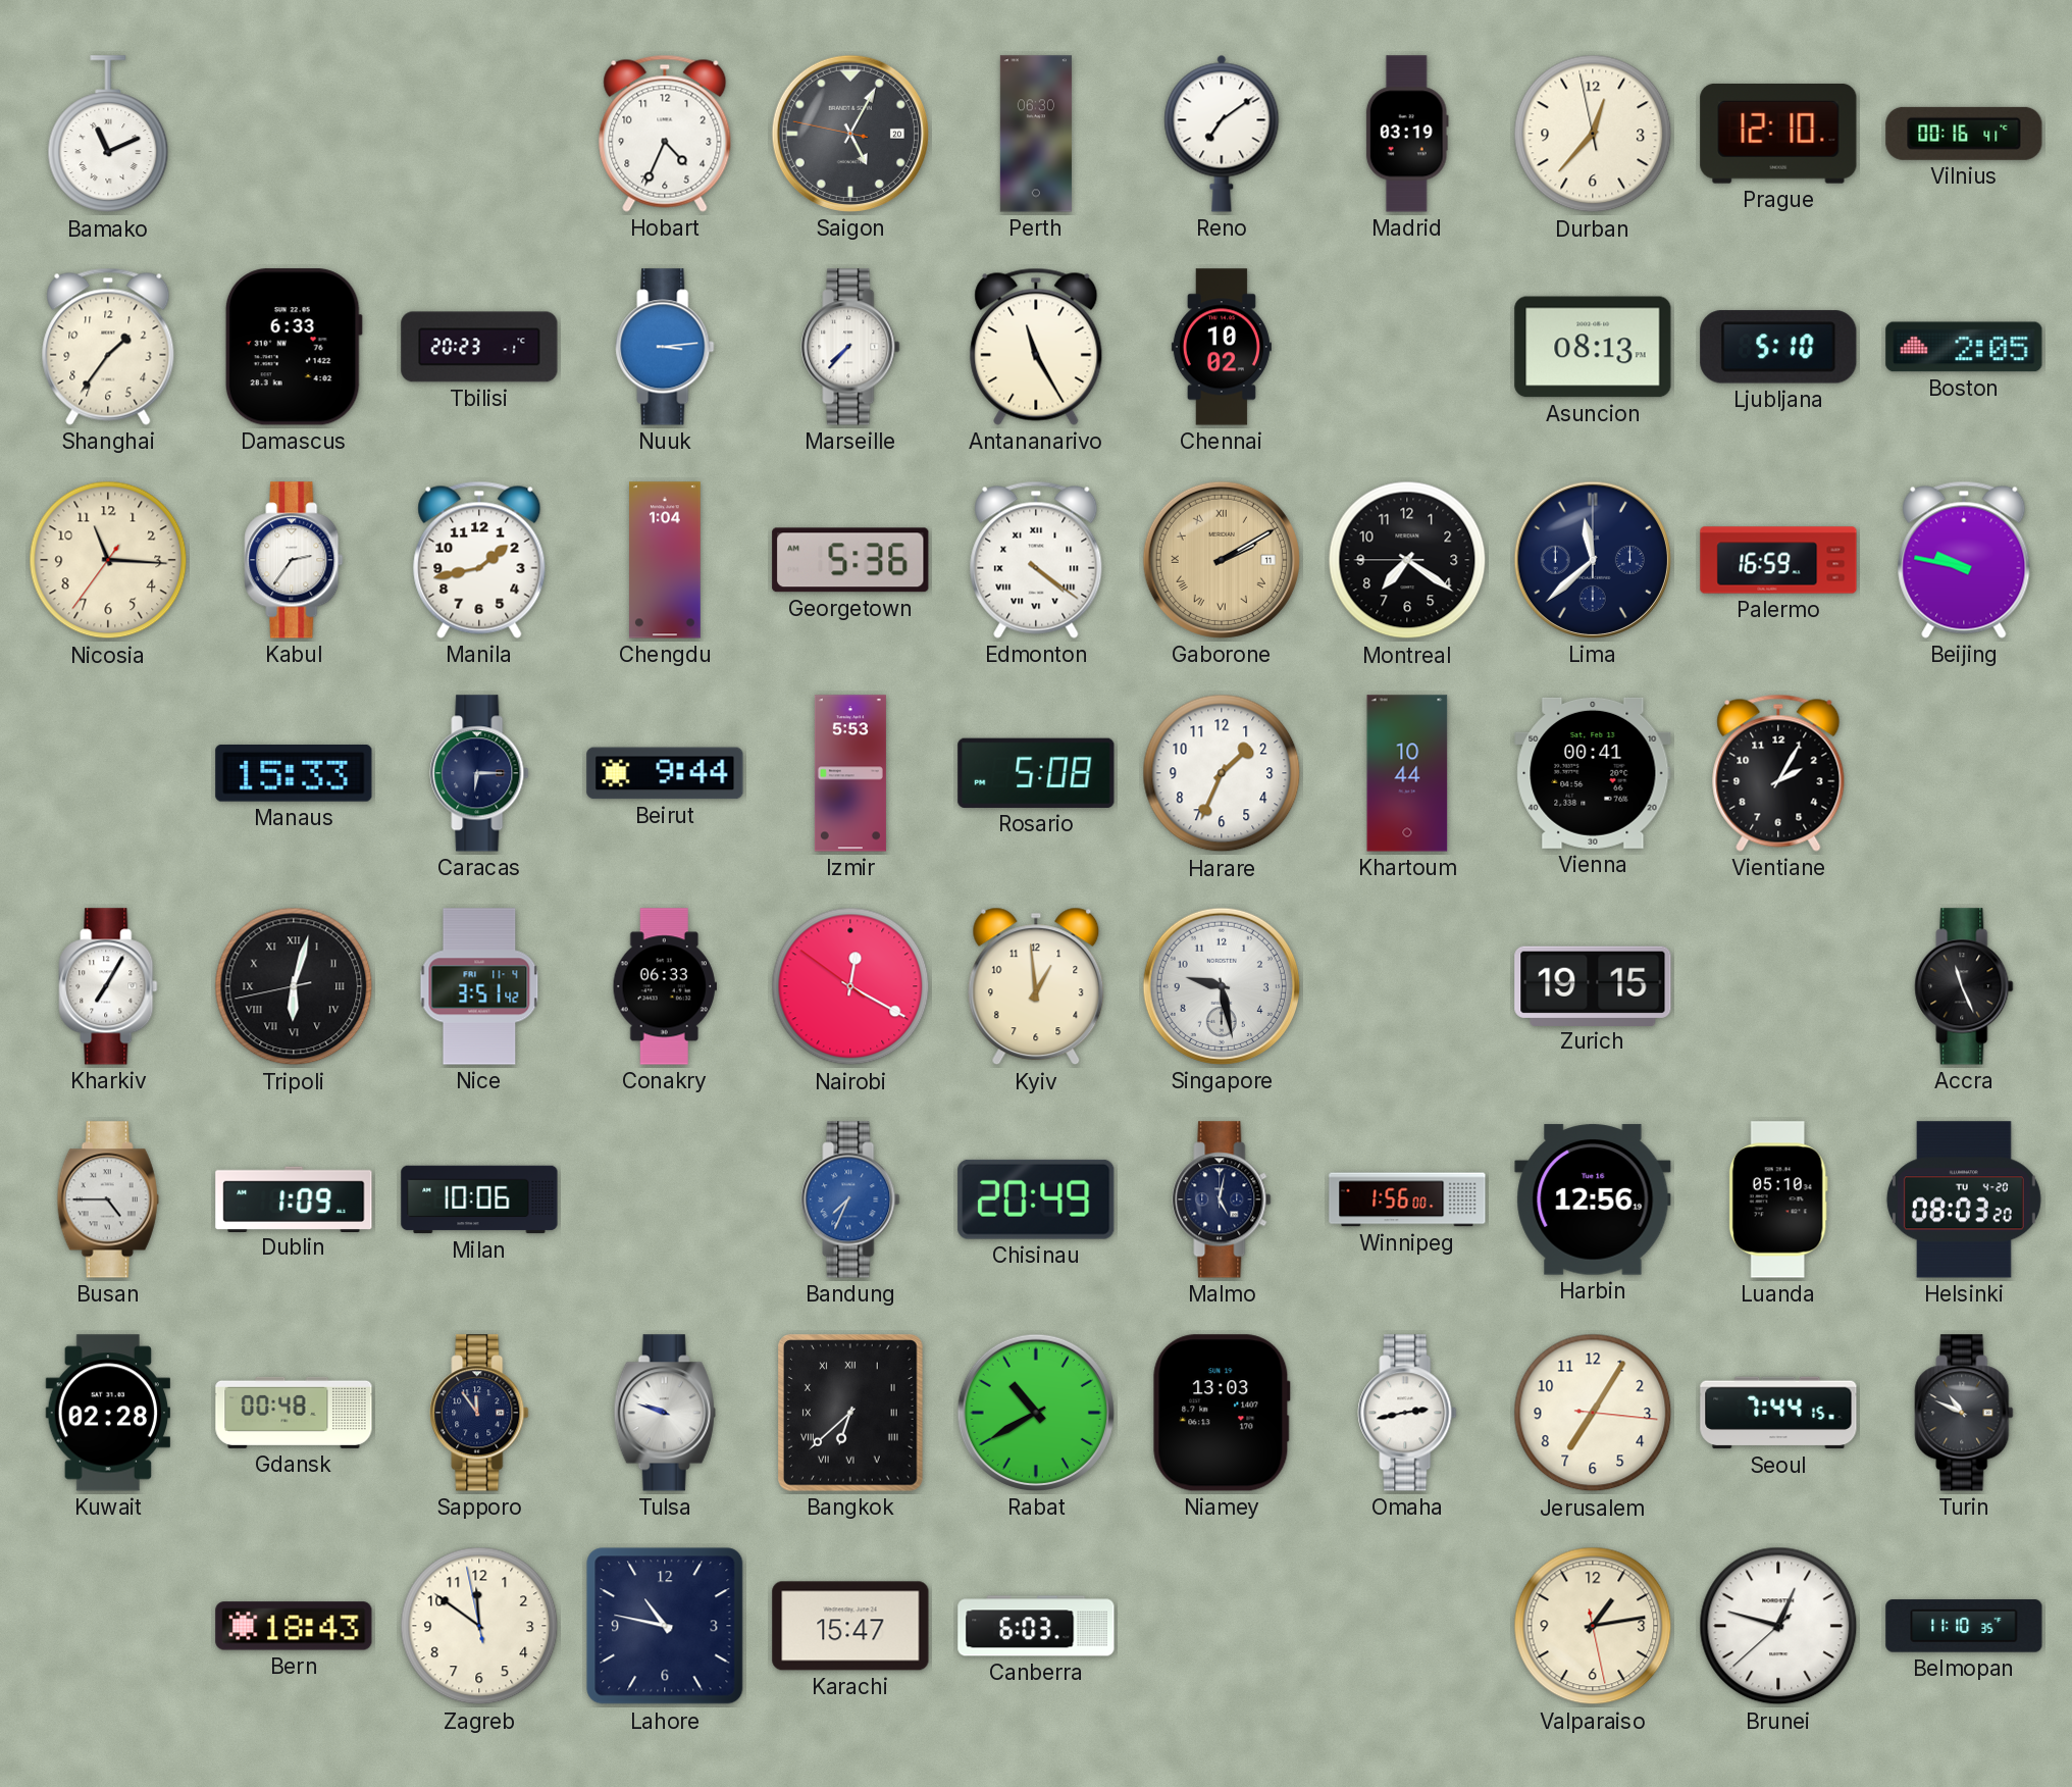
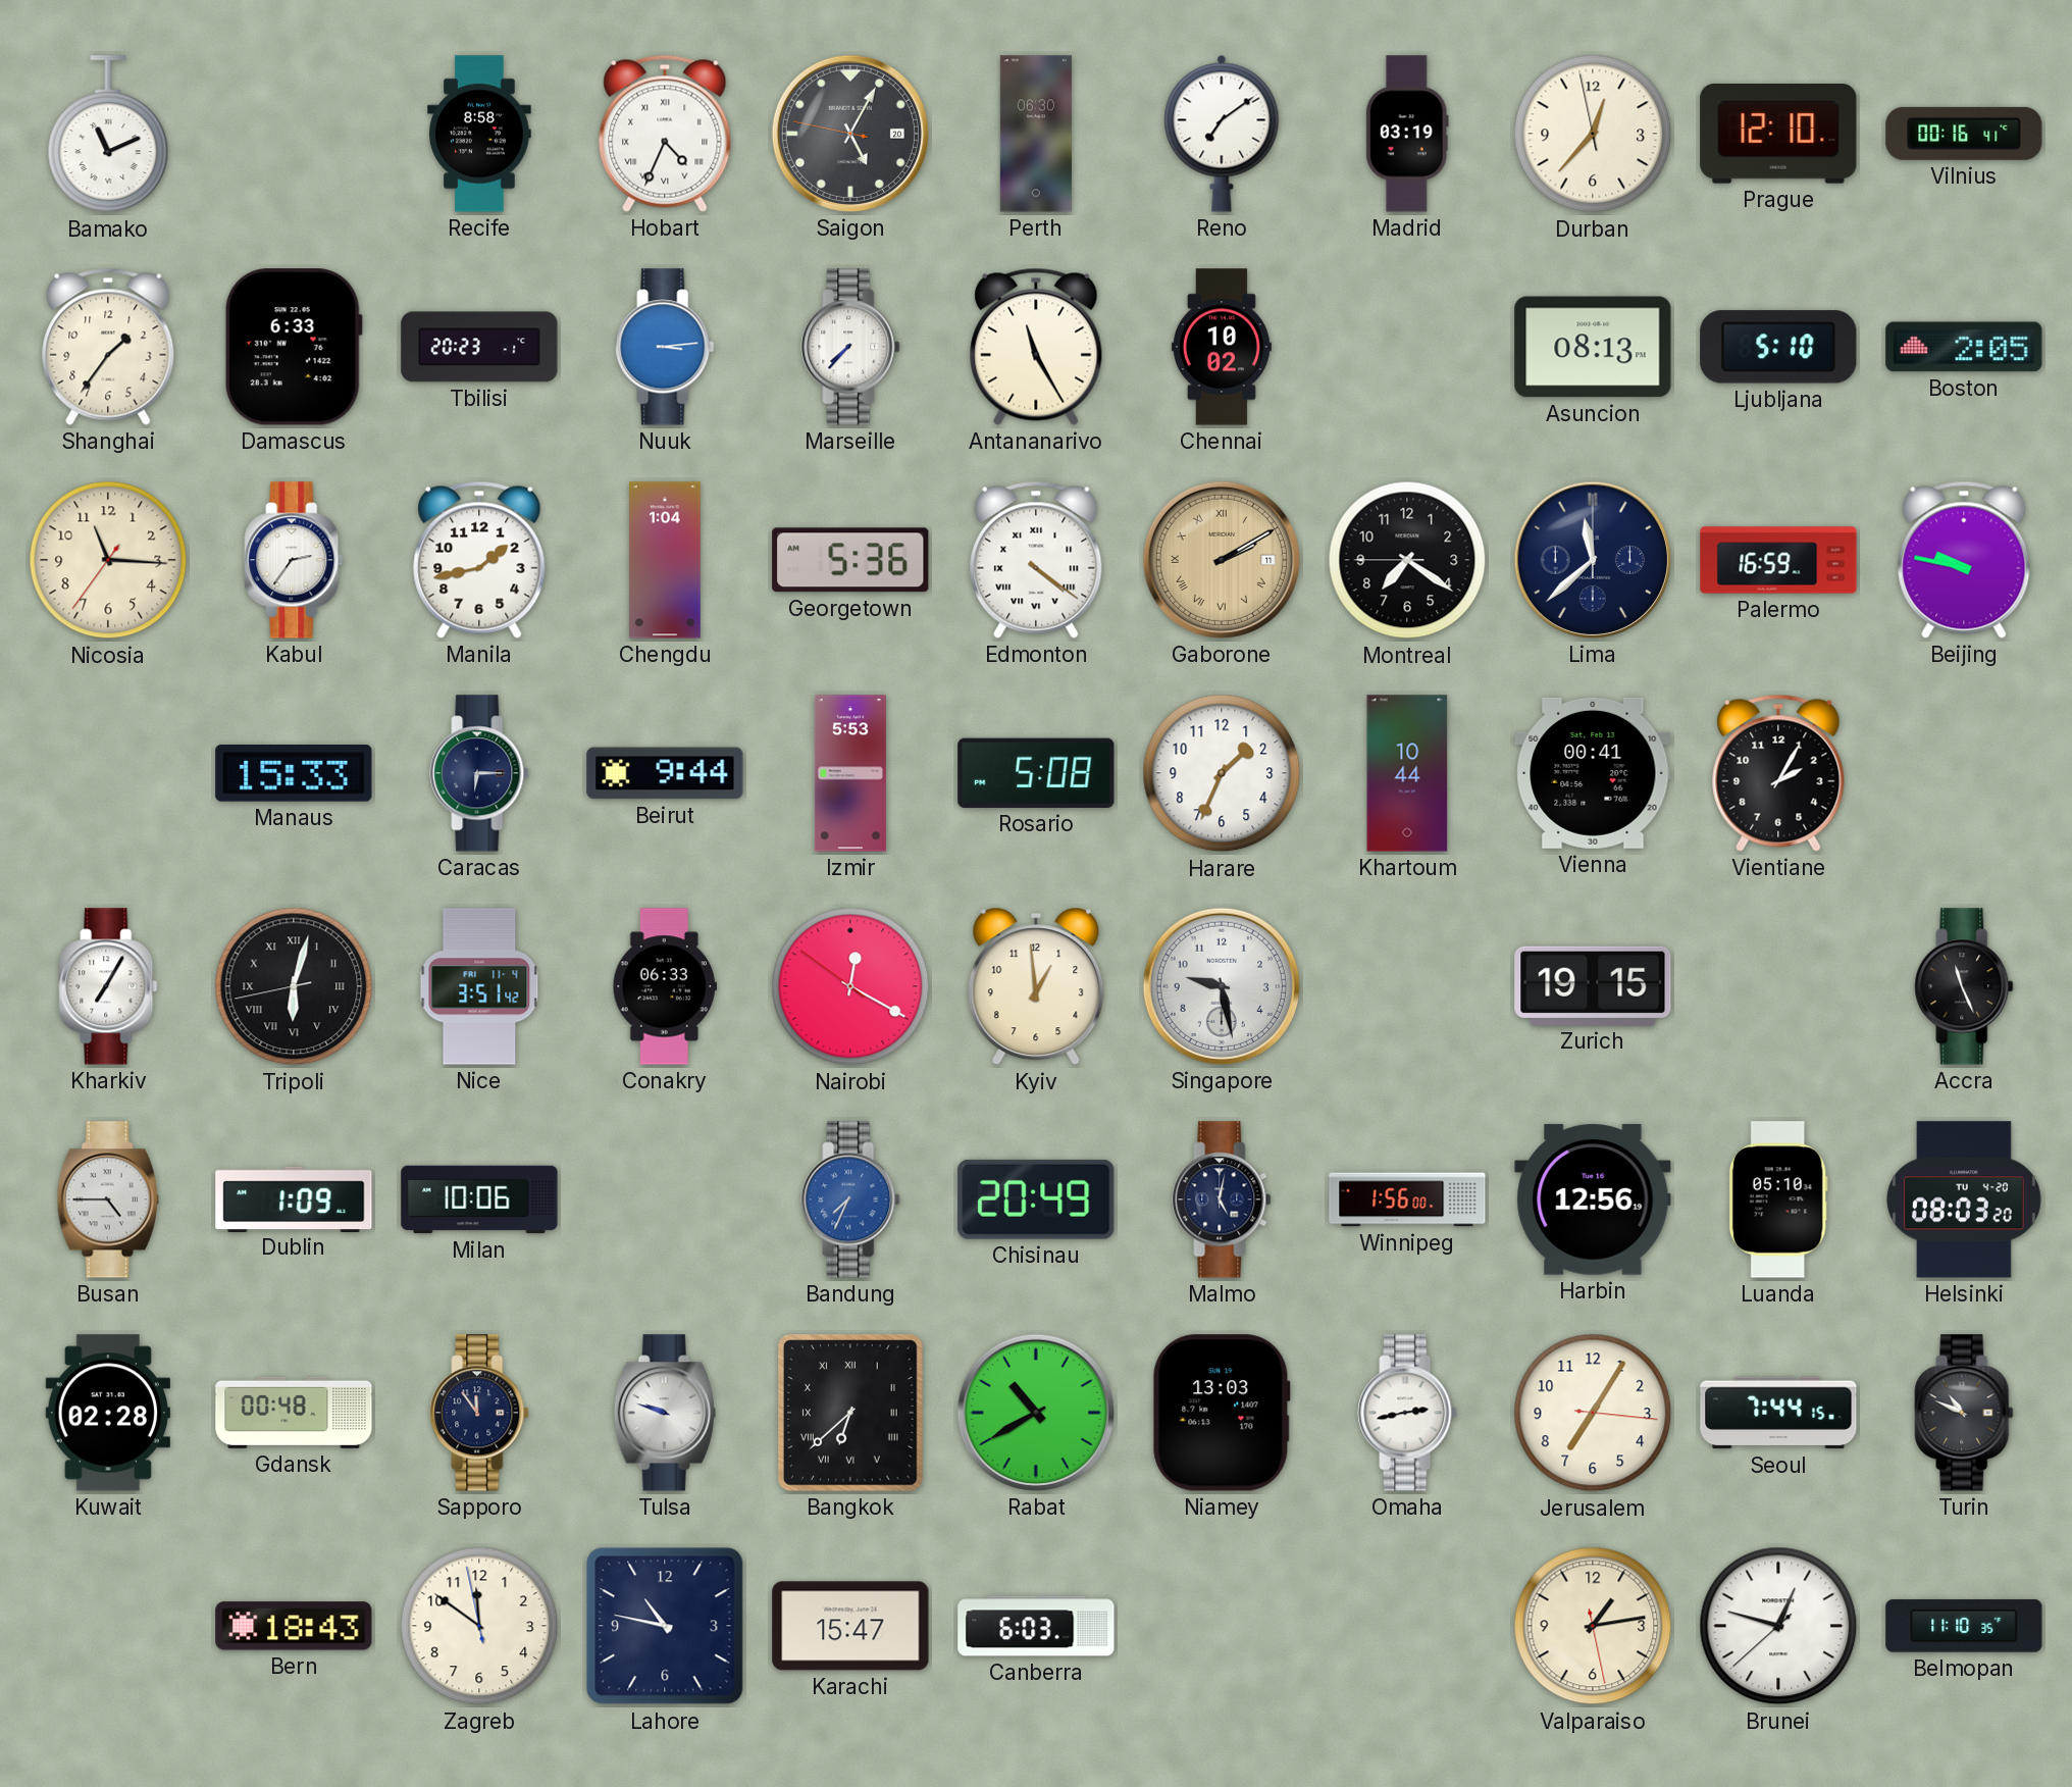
Recife: none -> 8:58 (479, 134)
Hobart numerals: Arabic -> Roman (665, 134)
